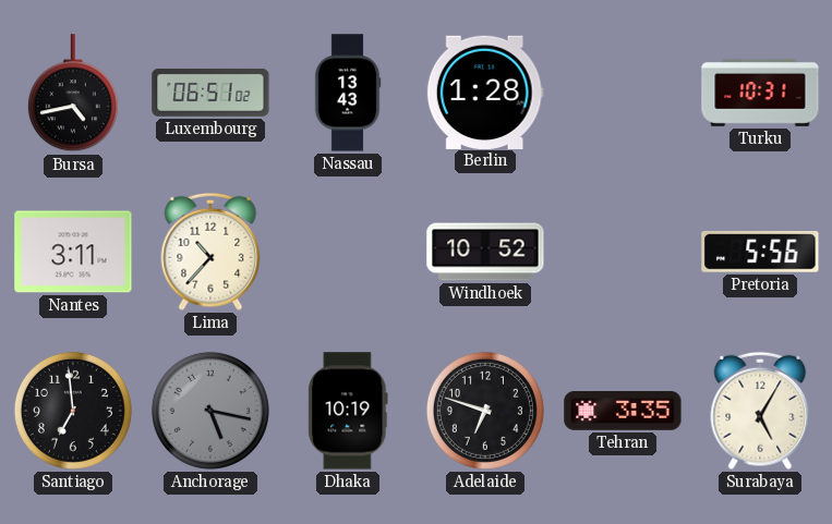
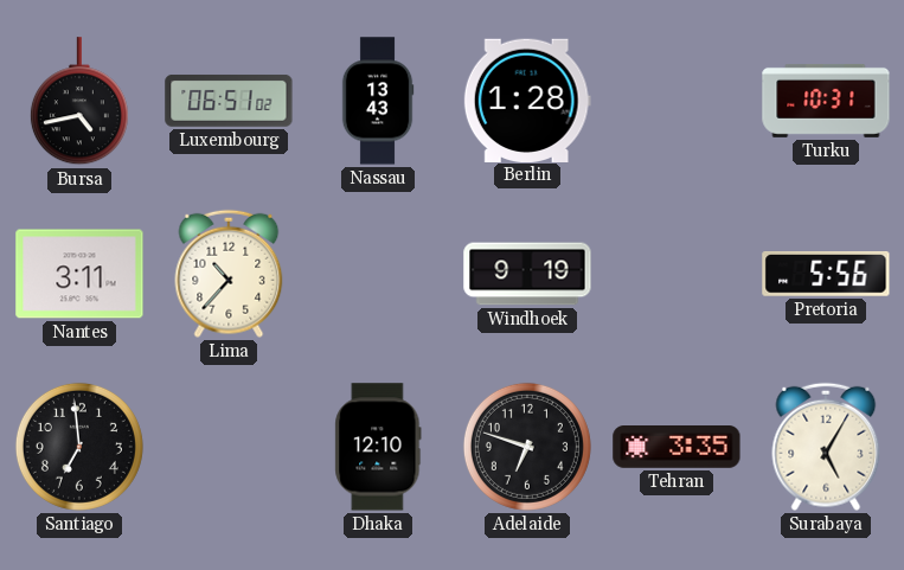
Windhoek: 10:52 -> 9:19 (527, 274)
Anchorage: 5:17 -> none (210, 411)
Dhaka: 10:19 -> 12:10 (378, 447)
